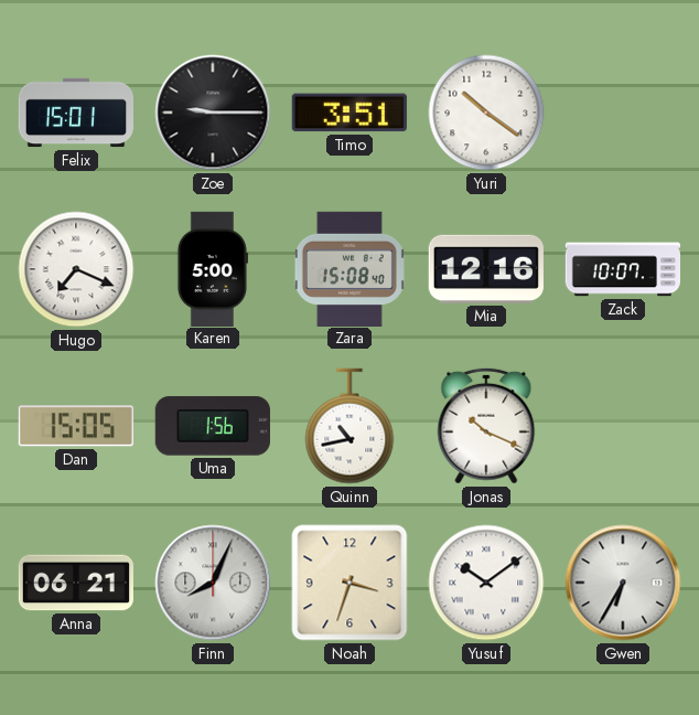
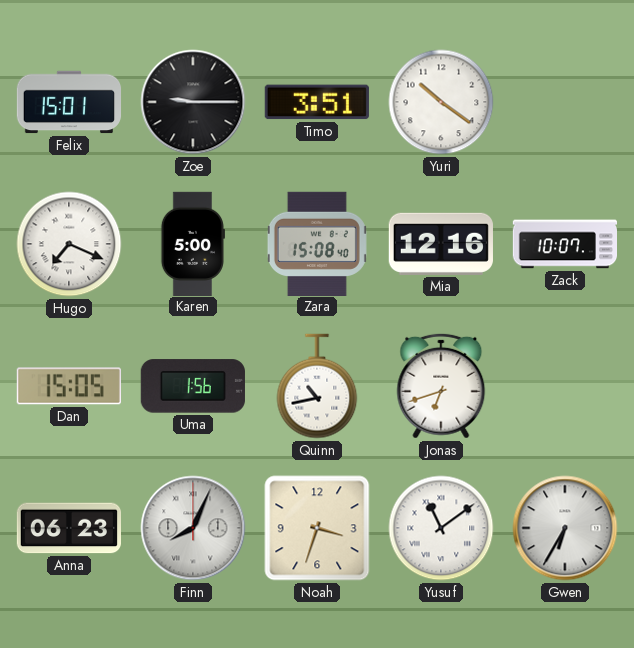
Jonas: 10:19 -> 6:42 (441, 386)
Anna: 06:21 -> 06:23 (68, 528)
Yusuf: 10:09 -> 11:09 (441, 528)
